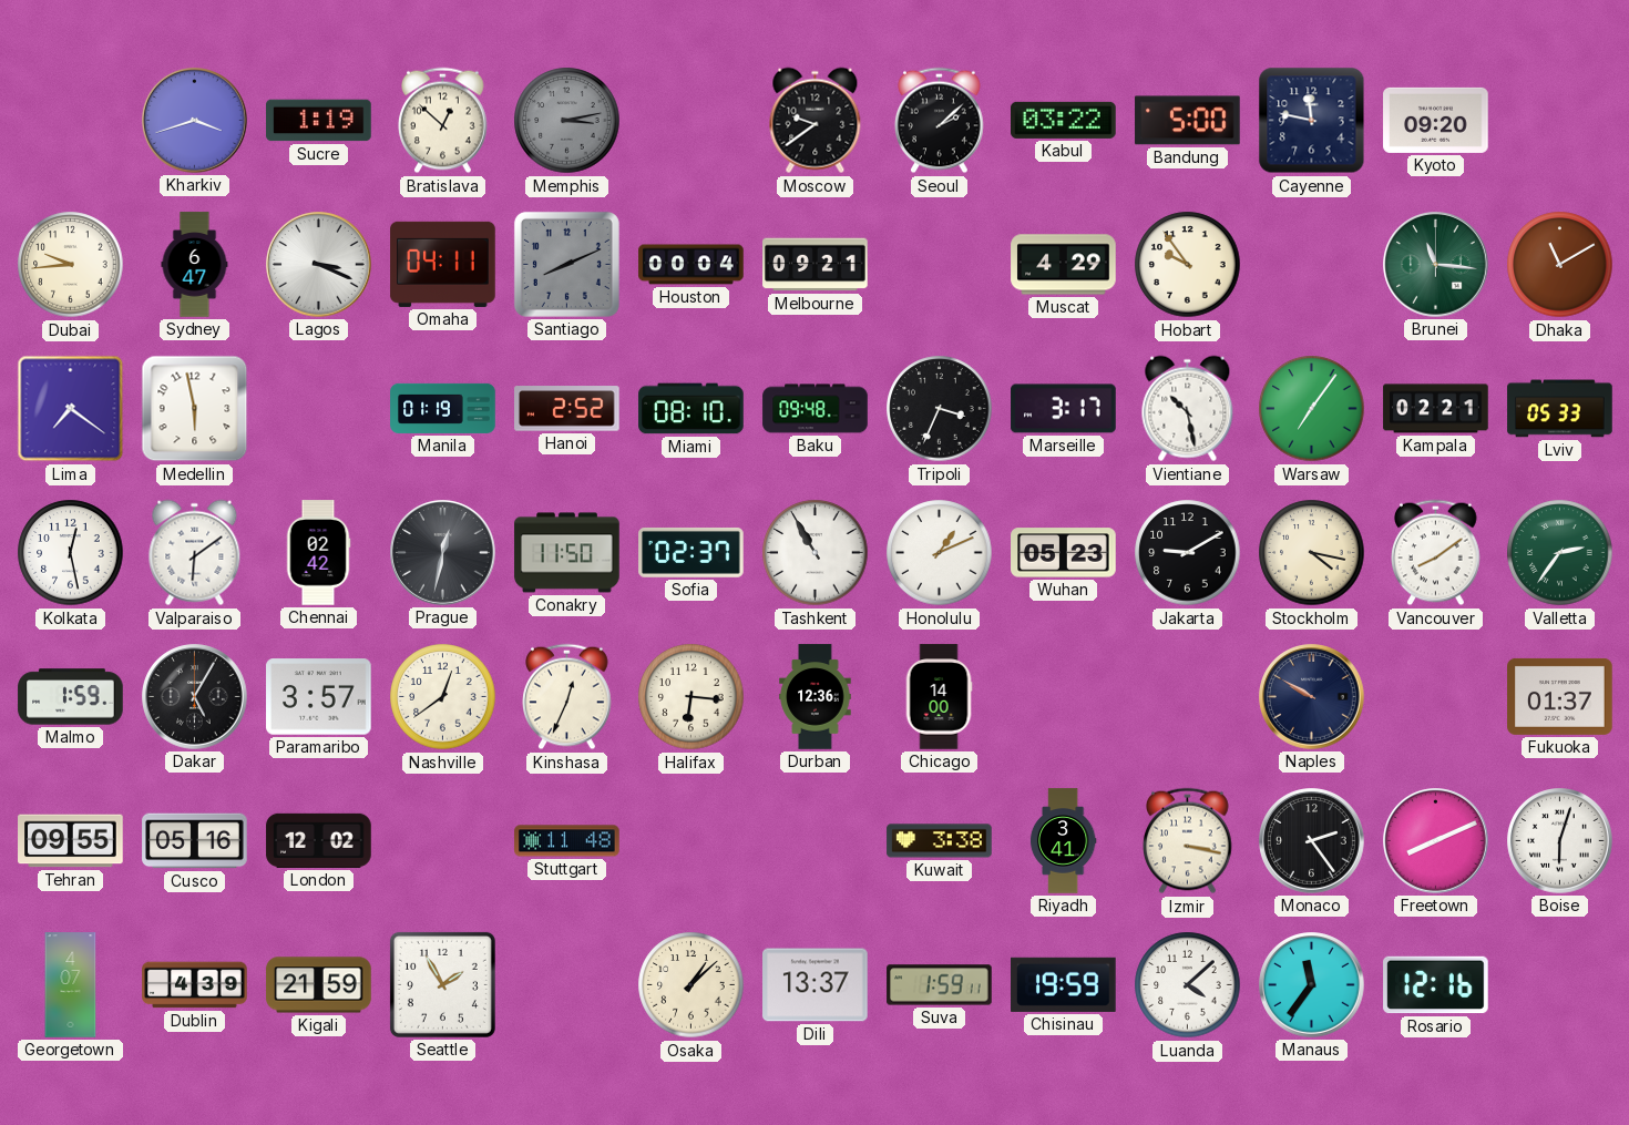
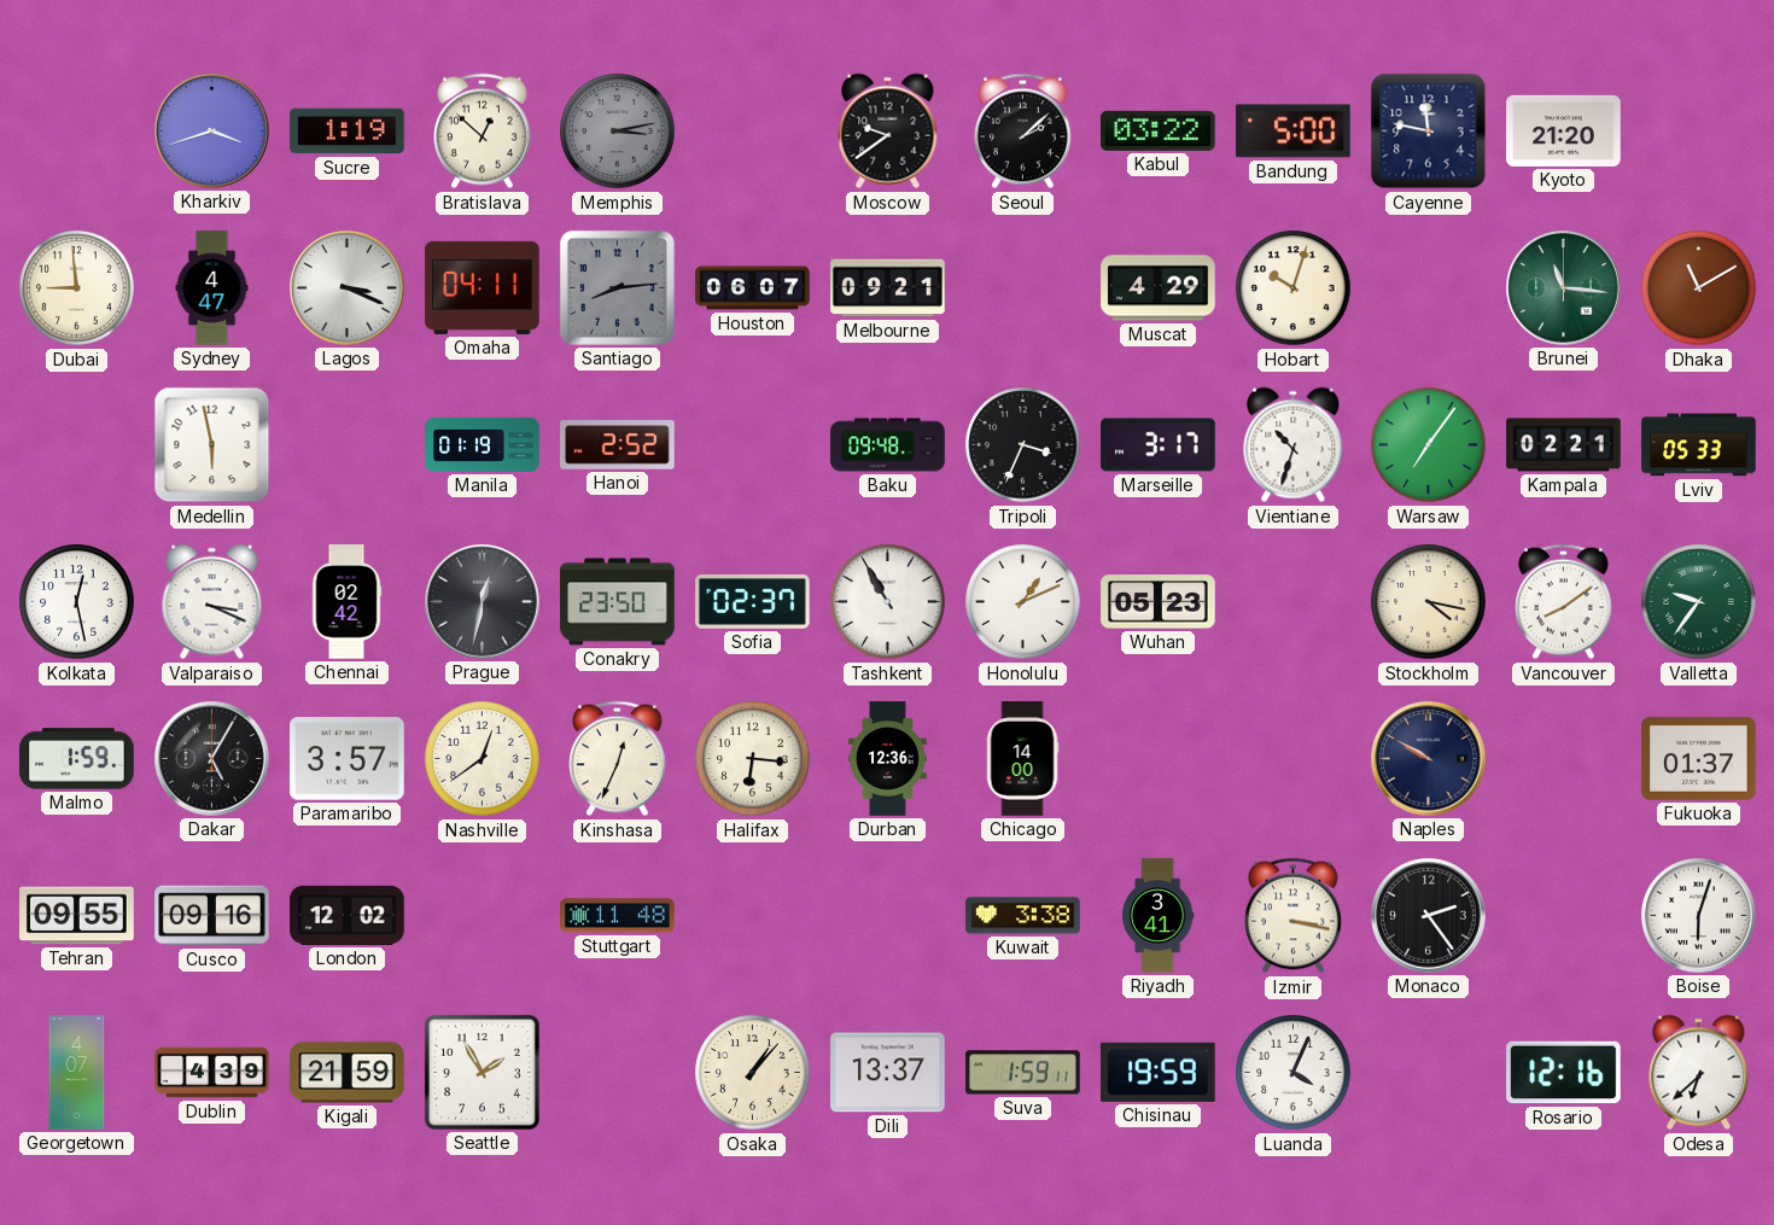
Kyoto: 09:20 -> 21:20 (1564, 130)
Dubai: 9:44 -> 8:59 (77, 288)
Sydney: 6:47 -> 4:47 (212, 288)
Santiago: 8:11 -> 8:14 (617, 287)
Houston: 00:04 -> 06:07 (753, 288)
Hobart: 9:54 -> 10:03 (1294, 288)
Lima: 7:21 -> none (71, 409)
Miami: 08:10 -> none (691, 409)
Vientiane: 10:28 -> 10:33 (1294, 445)
Valparaiso: 6:09 -> 3:19 (212, 602)
Conakry: 11:50 -> 23:50 (618, 602)
Jakarta: 9:10 -> none (1188, 553)
Valletta: 2:36 -> 9:36 (1699, 602)
Cusco: 05:16 -> 09:16 (212, 916)
Freetown: 8:11 -> none (1436, 841)
Osaka: 1:08 -> 1:07 (753, 1073)
Luanda: 4:08 -> 4:04 (1294, 1073)
Manaus: 11:36 -> none (1312, 985)
Odesa: none -> 6:38 (1699, 1073)
